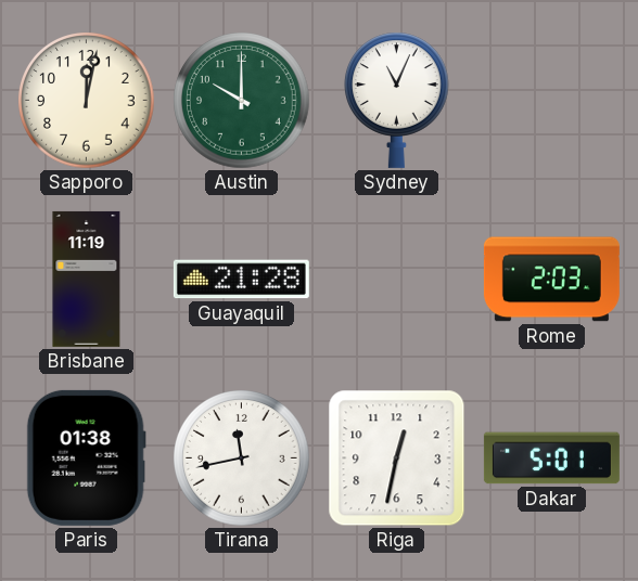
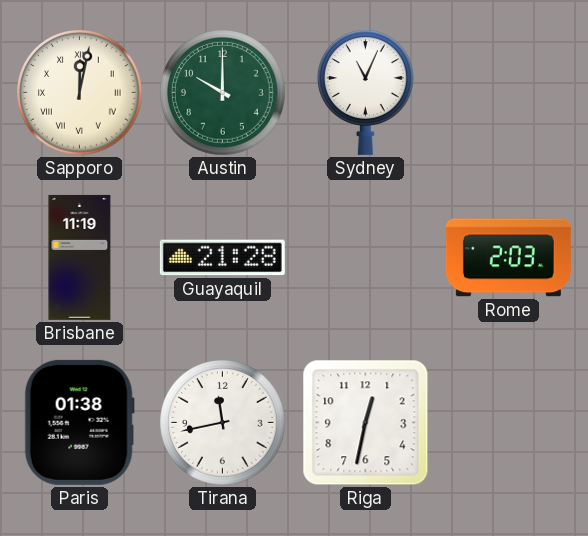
Sapporo numerals: Arabic -> Roman (80, 93)
Dakar: 5:01 -> none (551, 459)
